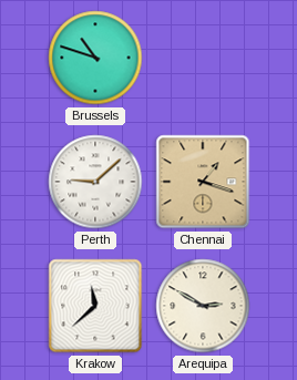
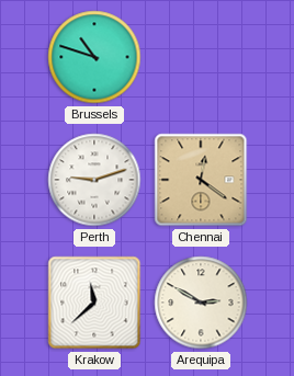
Perth: 9:08 -> 9:12 (94, 180)
Chennai: 1:18 -> 12:21 (201, 180)
